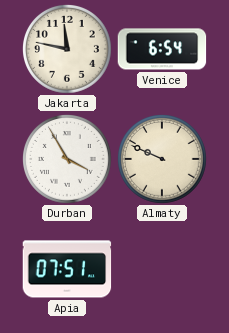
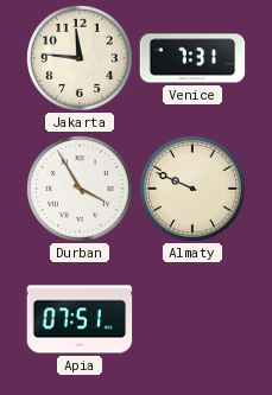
Jakarta: 11:47 -> 11:46 (81, 59)
Venice: 6:54 -> 7:31 (192, 58)
